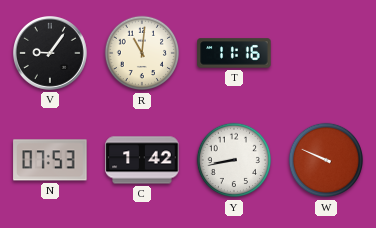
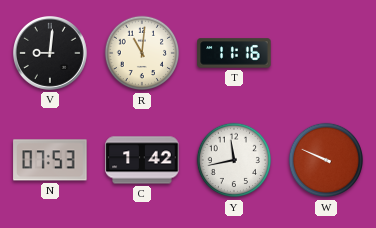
V: 9:06 -> 9:01 (51, 54)
Y: 8:43 -> 11:43 (234, 160)
